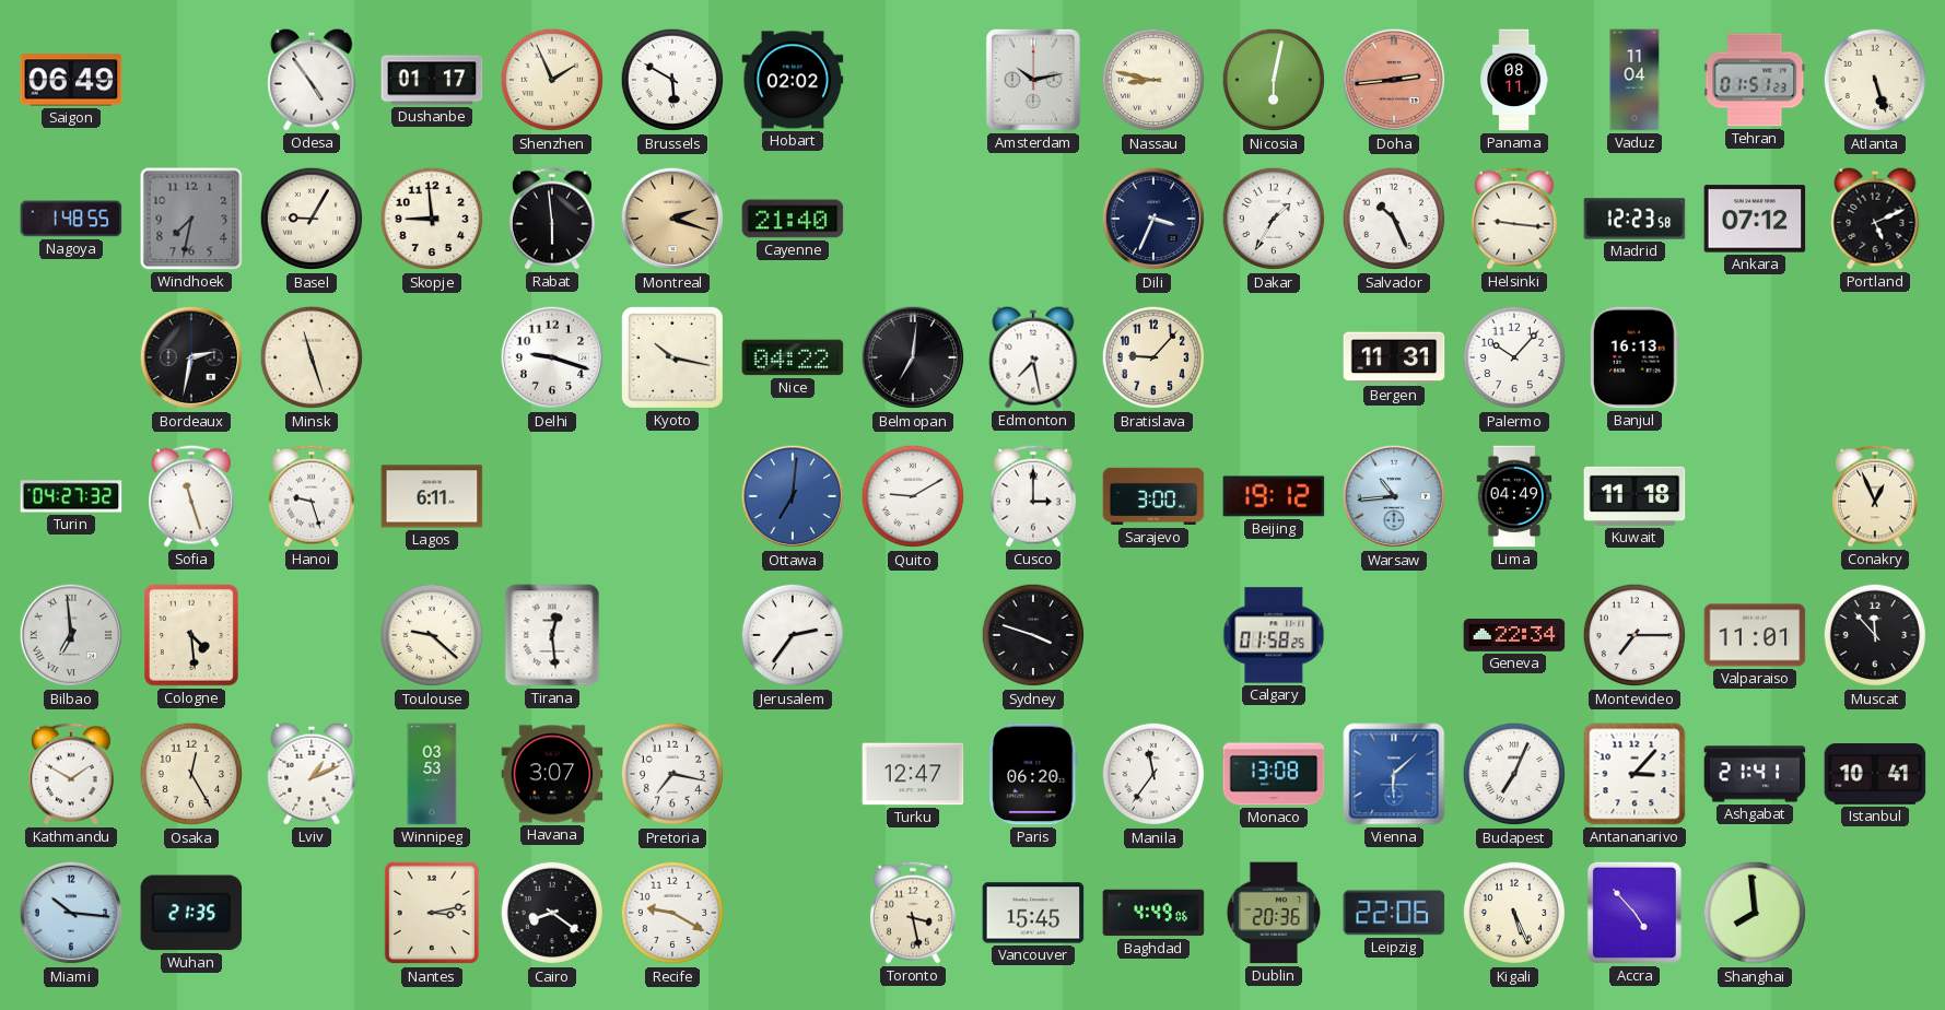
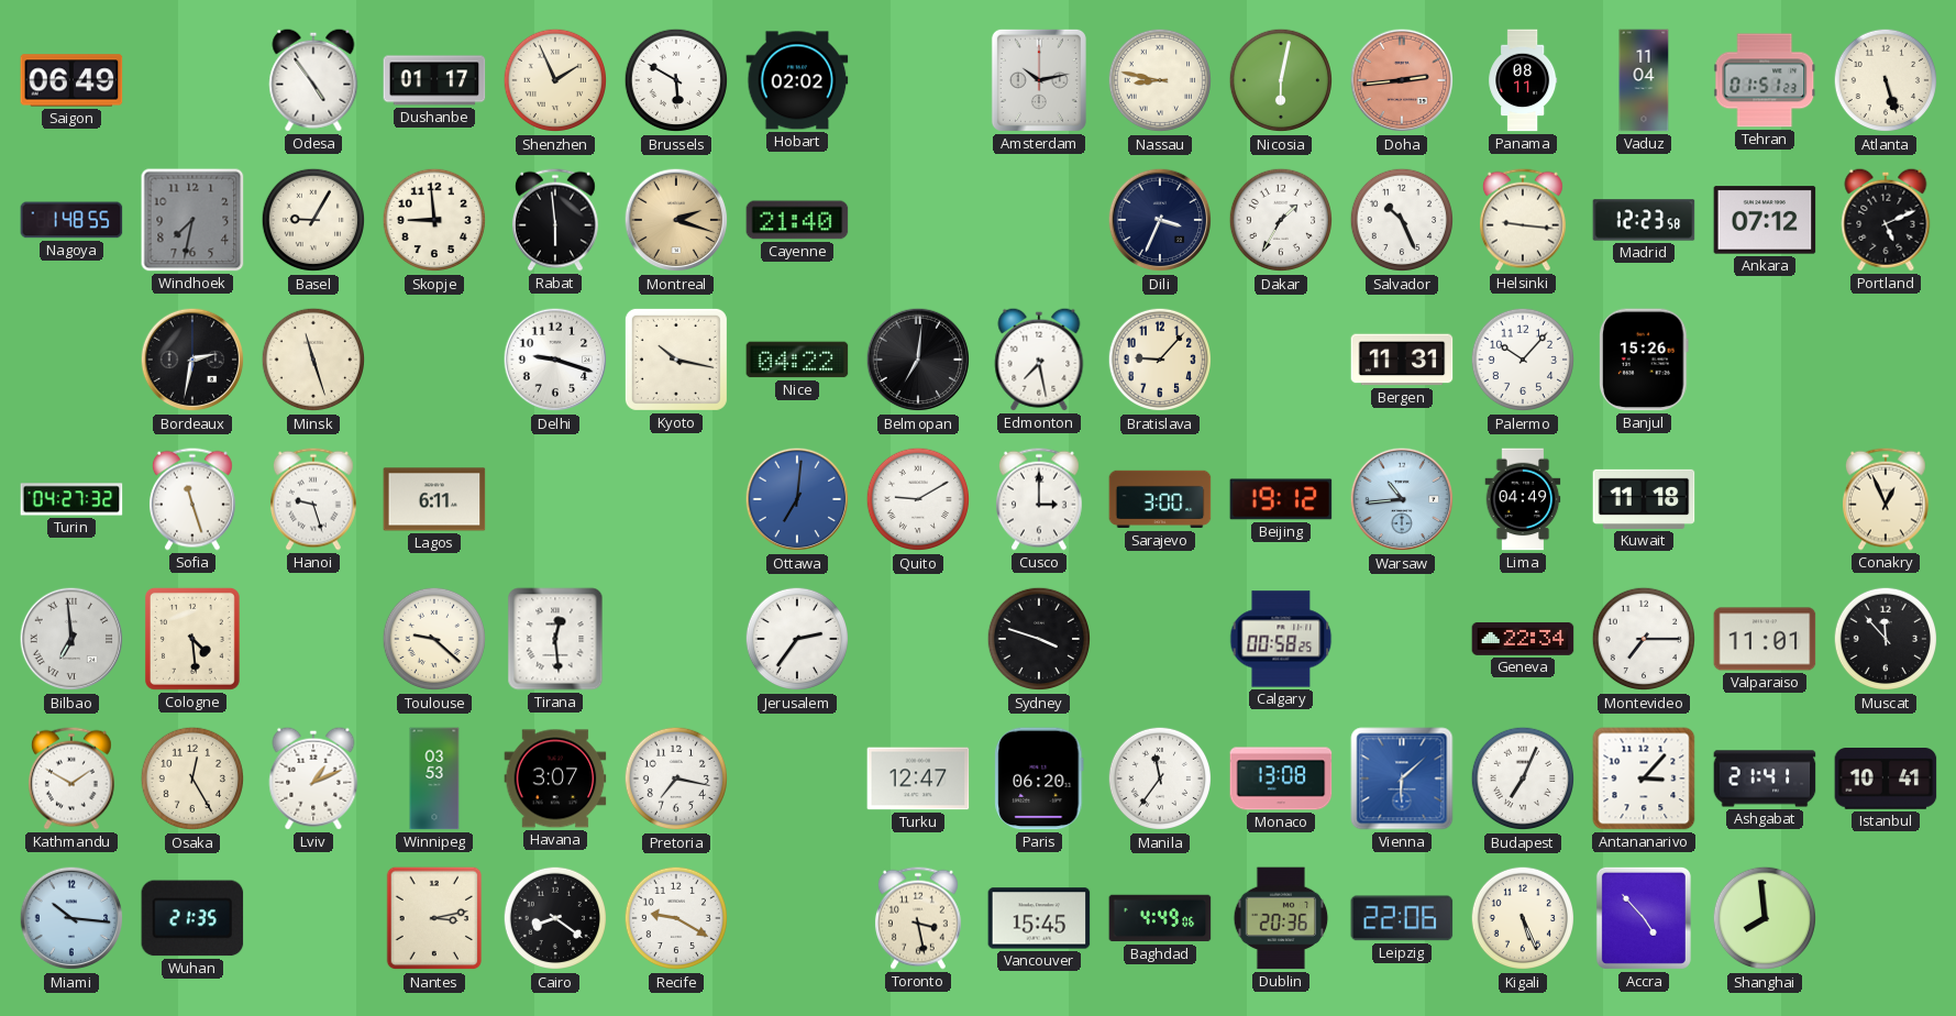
Banjul: 16:13 -> 15:26 (1644, 360)
Calgary: 01:58 -> 00:58 (1281, 639)
